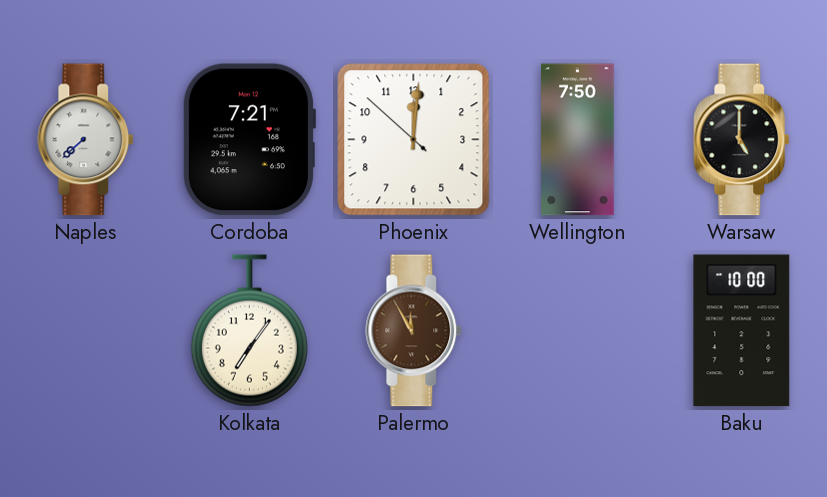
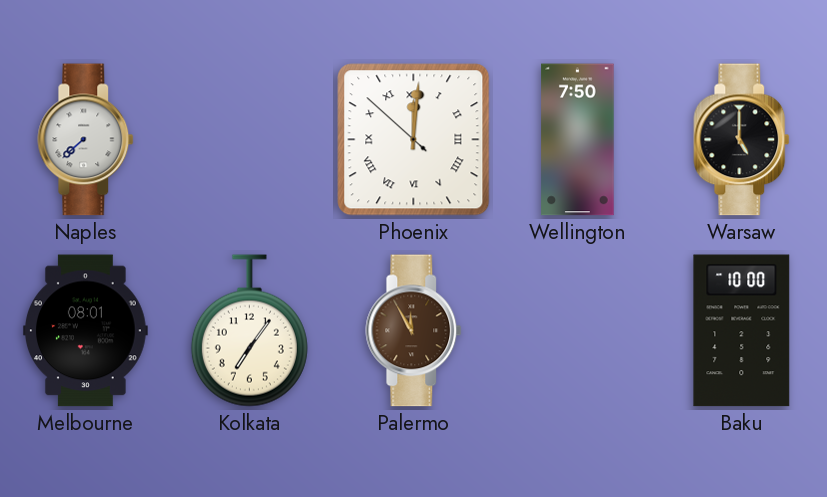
Cordoba: 7:21 -> none (248, 140)
Phoenix numerals: Arabic -> Roman (414, 140)
Melbourne: none -> 08:01 (85, 331)
